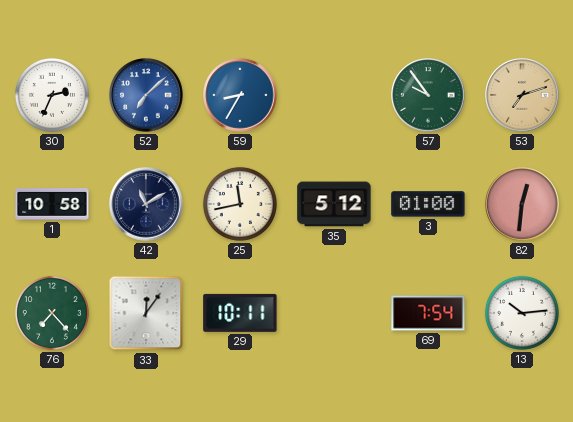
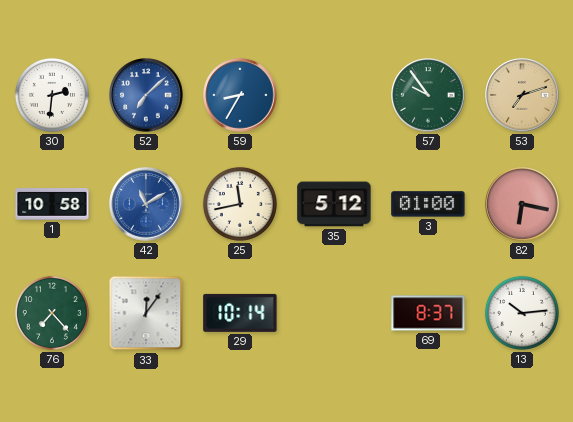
30: 2:34 -> 2:31 (52, 95)
42 dial: navy -> blue (146, 204)
82: 12:31 -> 6:17 (522, 204)
29: 10:11 -> 10:14 (240, 313)
69: 7:54 -> 8:37 (428, 313)
